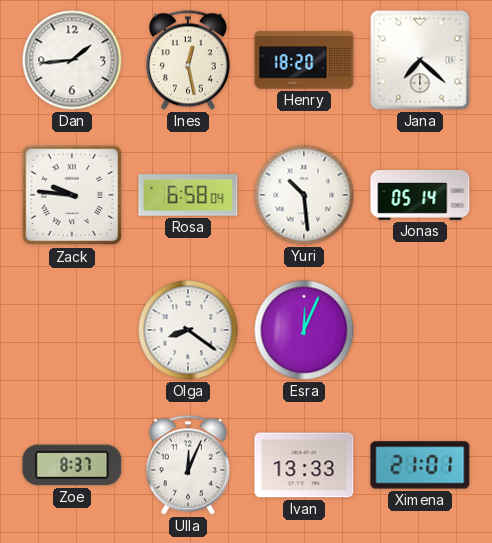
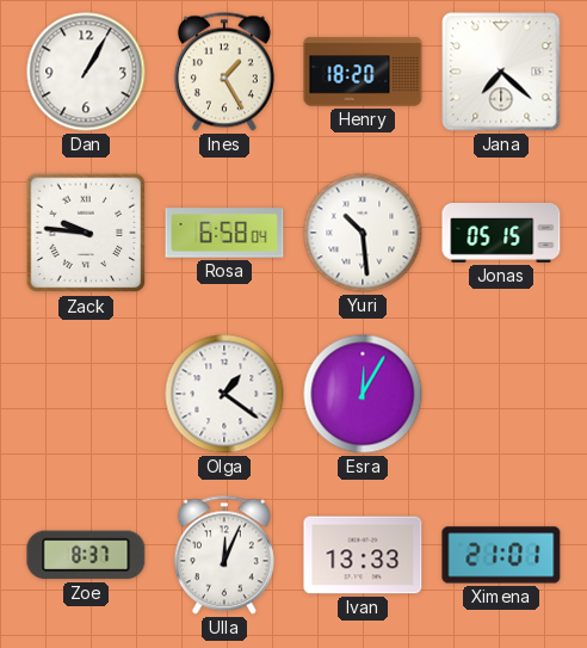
Dan: 1:44 -> 1:05 (86, 72)
Ines: 12:28 -> 1:25 (224, 72)
Jonas: 05:14 -> 05:15 (501, 234)
Olga: 8:21 -> 1:21 (224, 394)
Esra: 12:04 -> 12:05 (363, 394)
